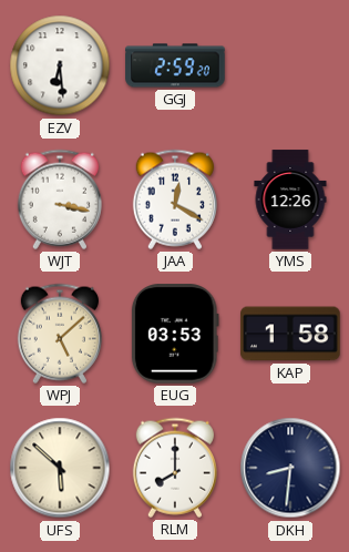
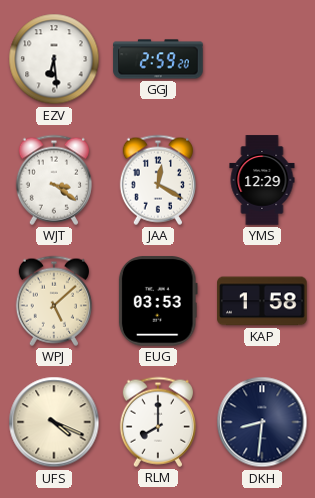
WJT: 3:17 -> 3:21 (54, 180)
YMS: 12:26 -> 12:29 (262, 180)
UFS: 5:52 -> 4:19 (54, 422)
